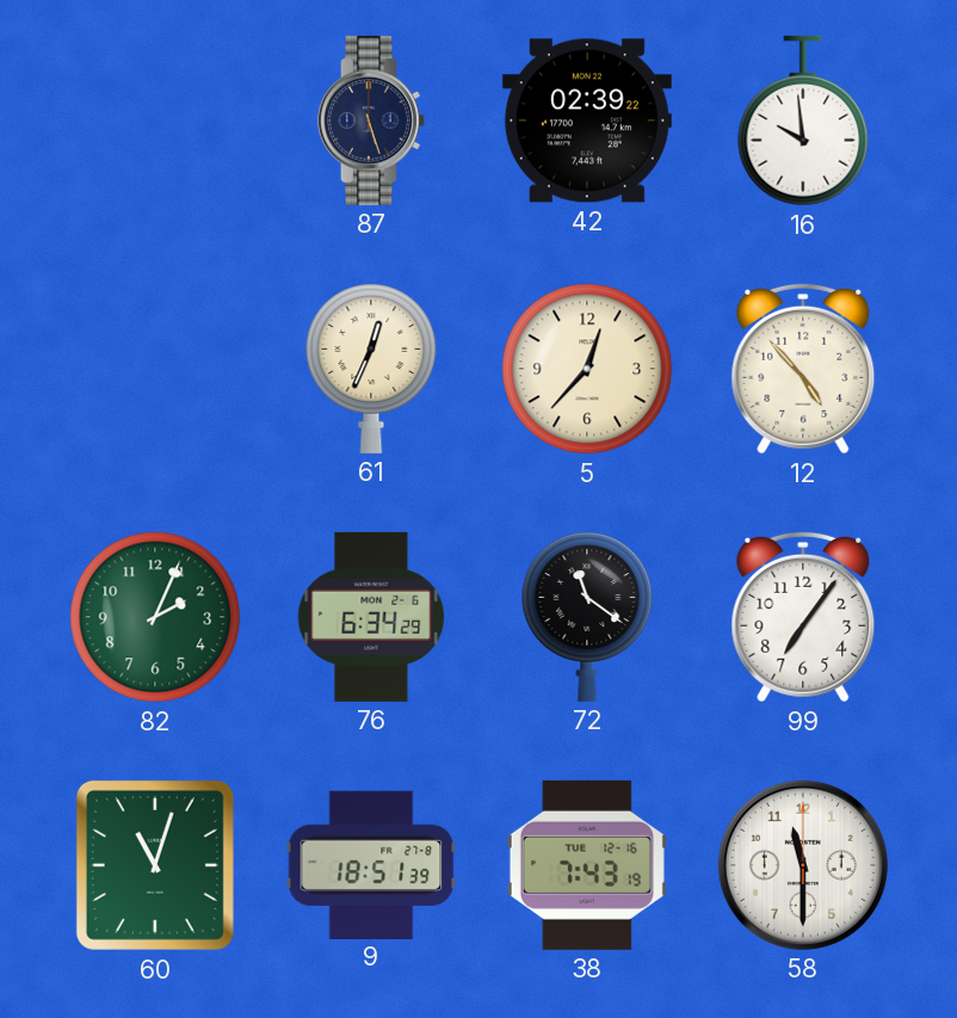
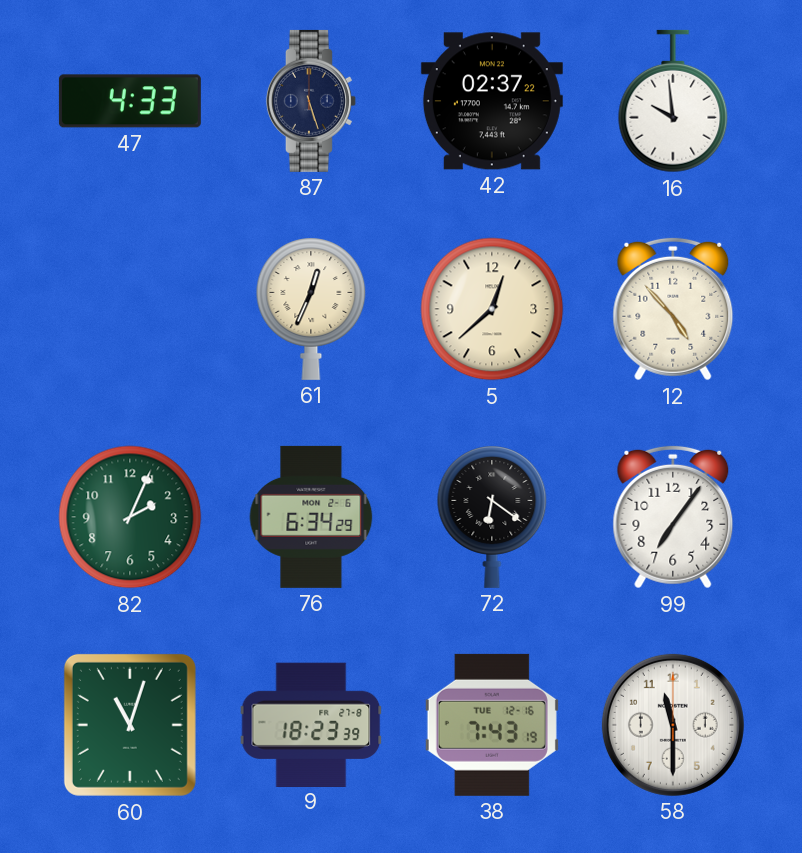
47: none -> 4:33 (130, 101)
42: 02:39 -> 02:37 (492, 101)
5: 12:37 -> 12:38 (492, 309)
72: 11:21 -> 6:21 (492, 517)
9: 18:51 -> 18:23 (311, 724)
